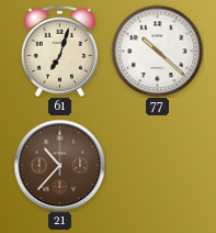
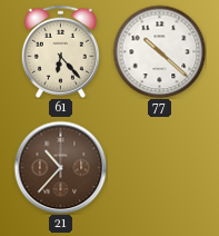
61: 7:03 -> 6:23 (60, 51)
